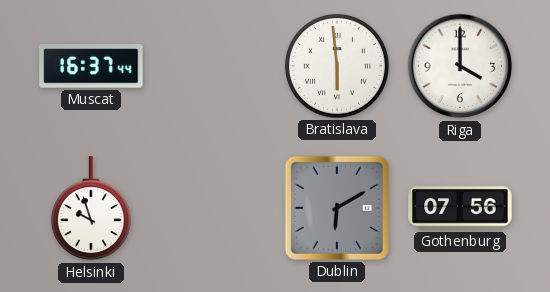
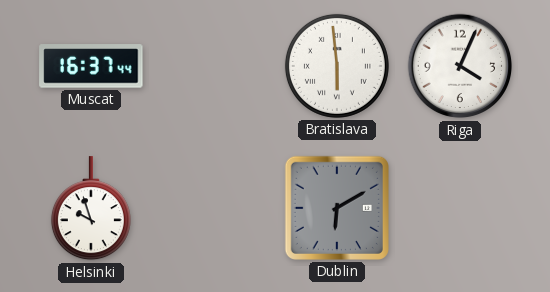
Riga: 4:00 -> 4:04 (460, 66)
Gothenburg: 07:56 -> none (460, 208)
